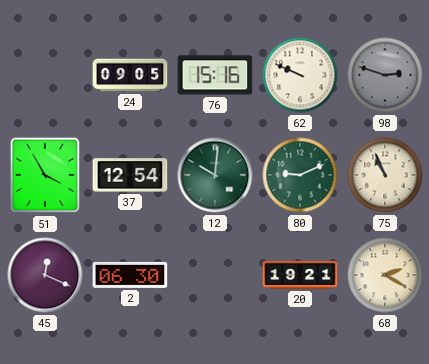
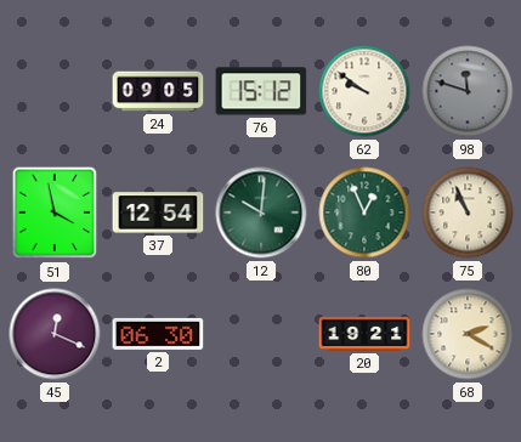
76: 15:16 -> 15:12 (261, 91)
62: 9:49 -> 9:51 (364, 91)
98: 2:48 -> 11:48 (468, 91)
51: 3:55 -> 3:58 (55, 212)
80: 9:11 -> 12:56 (364, 212)
